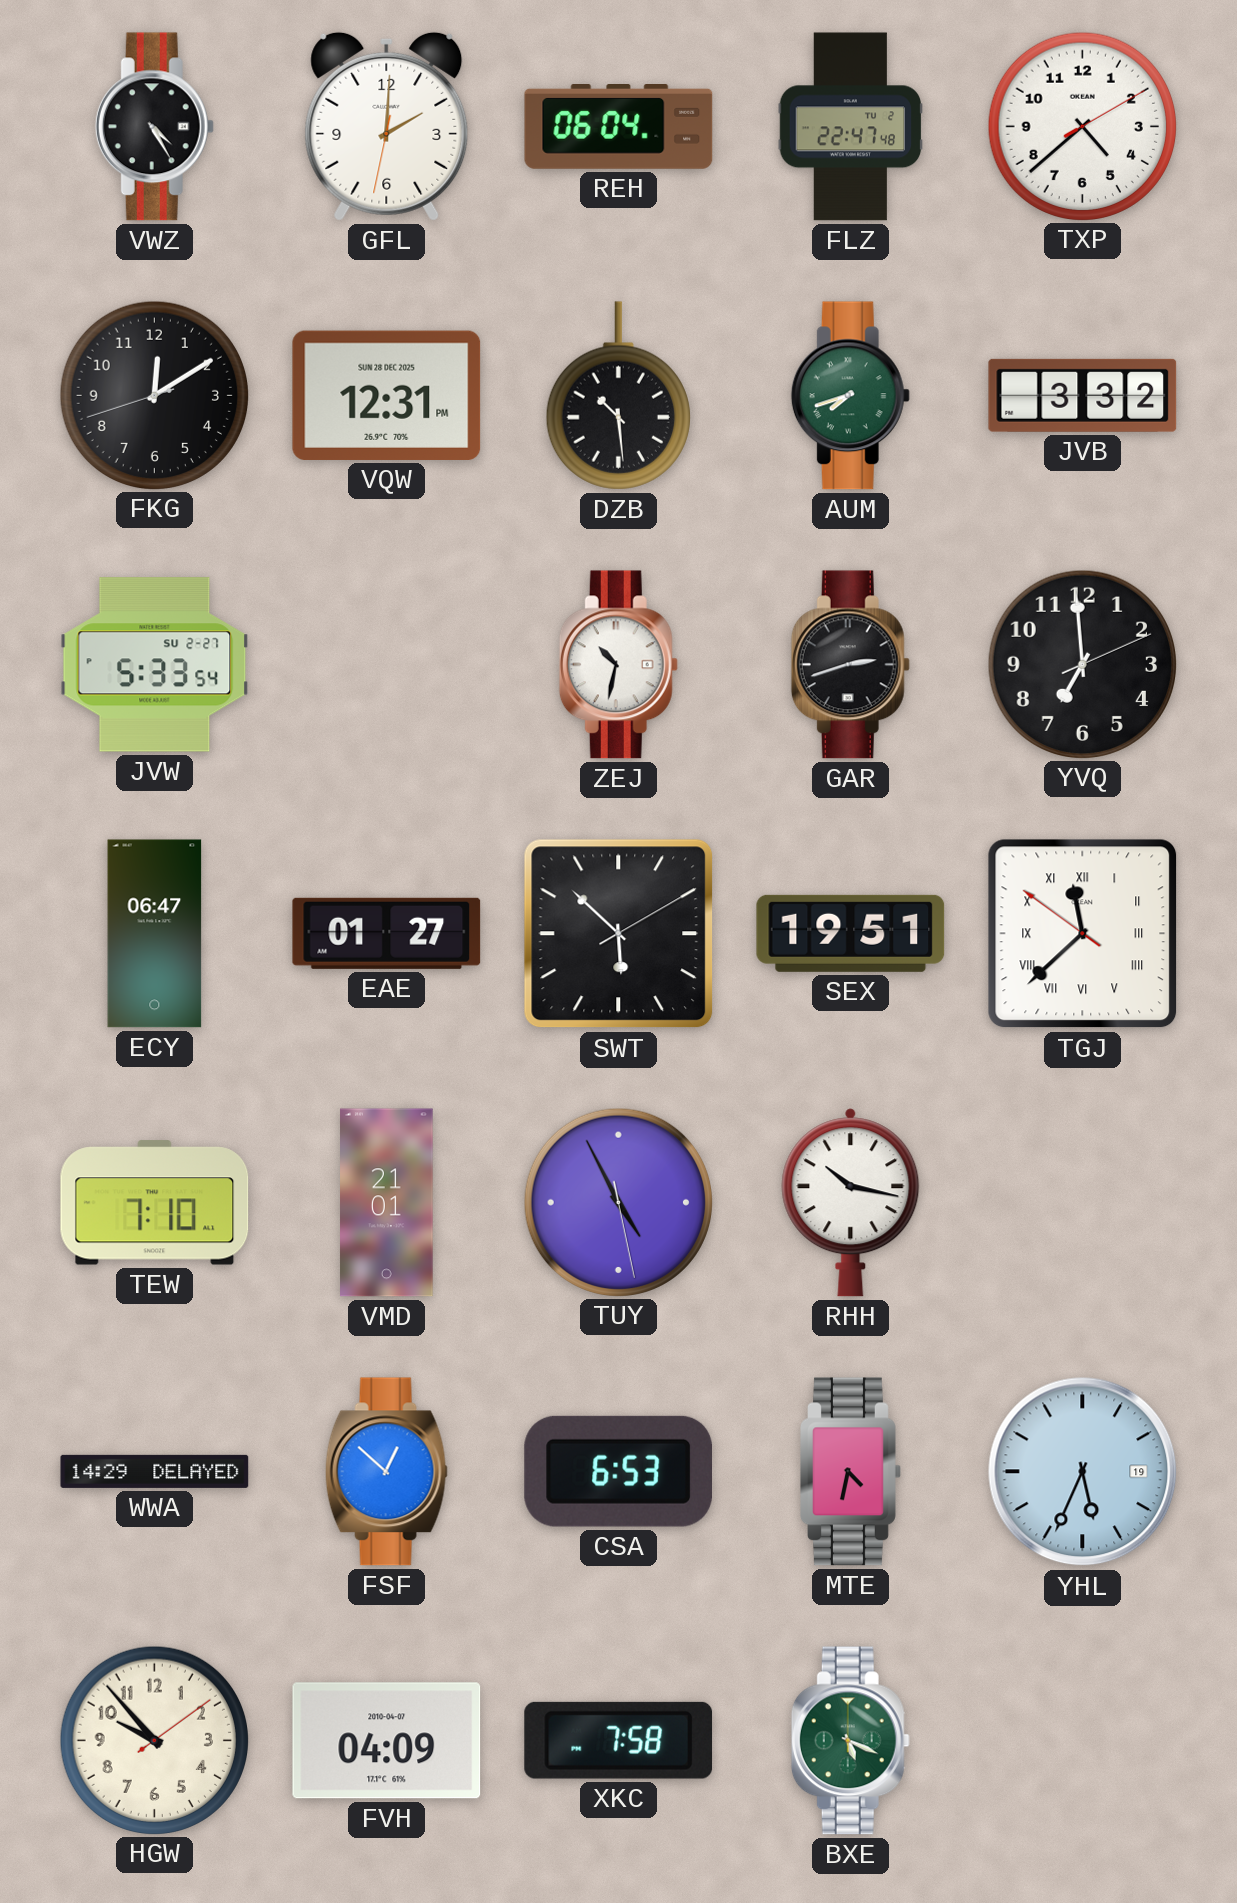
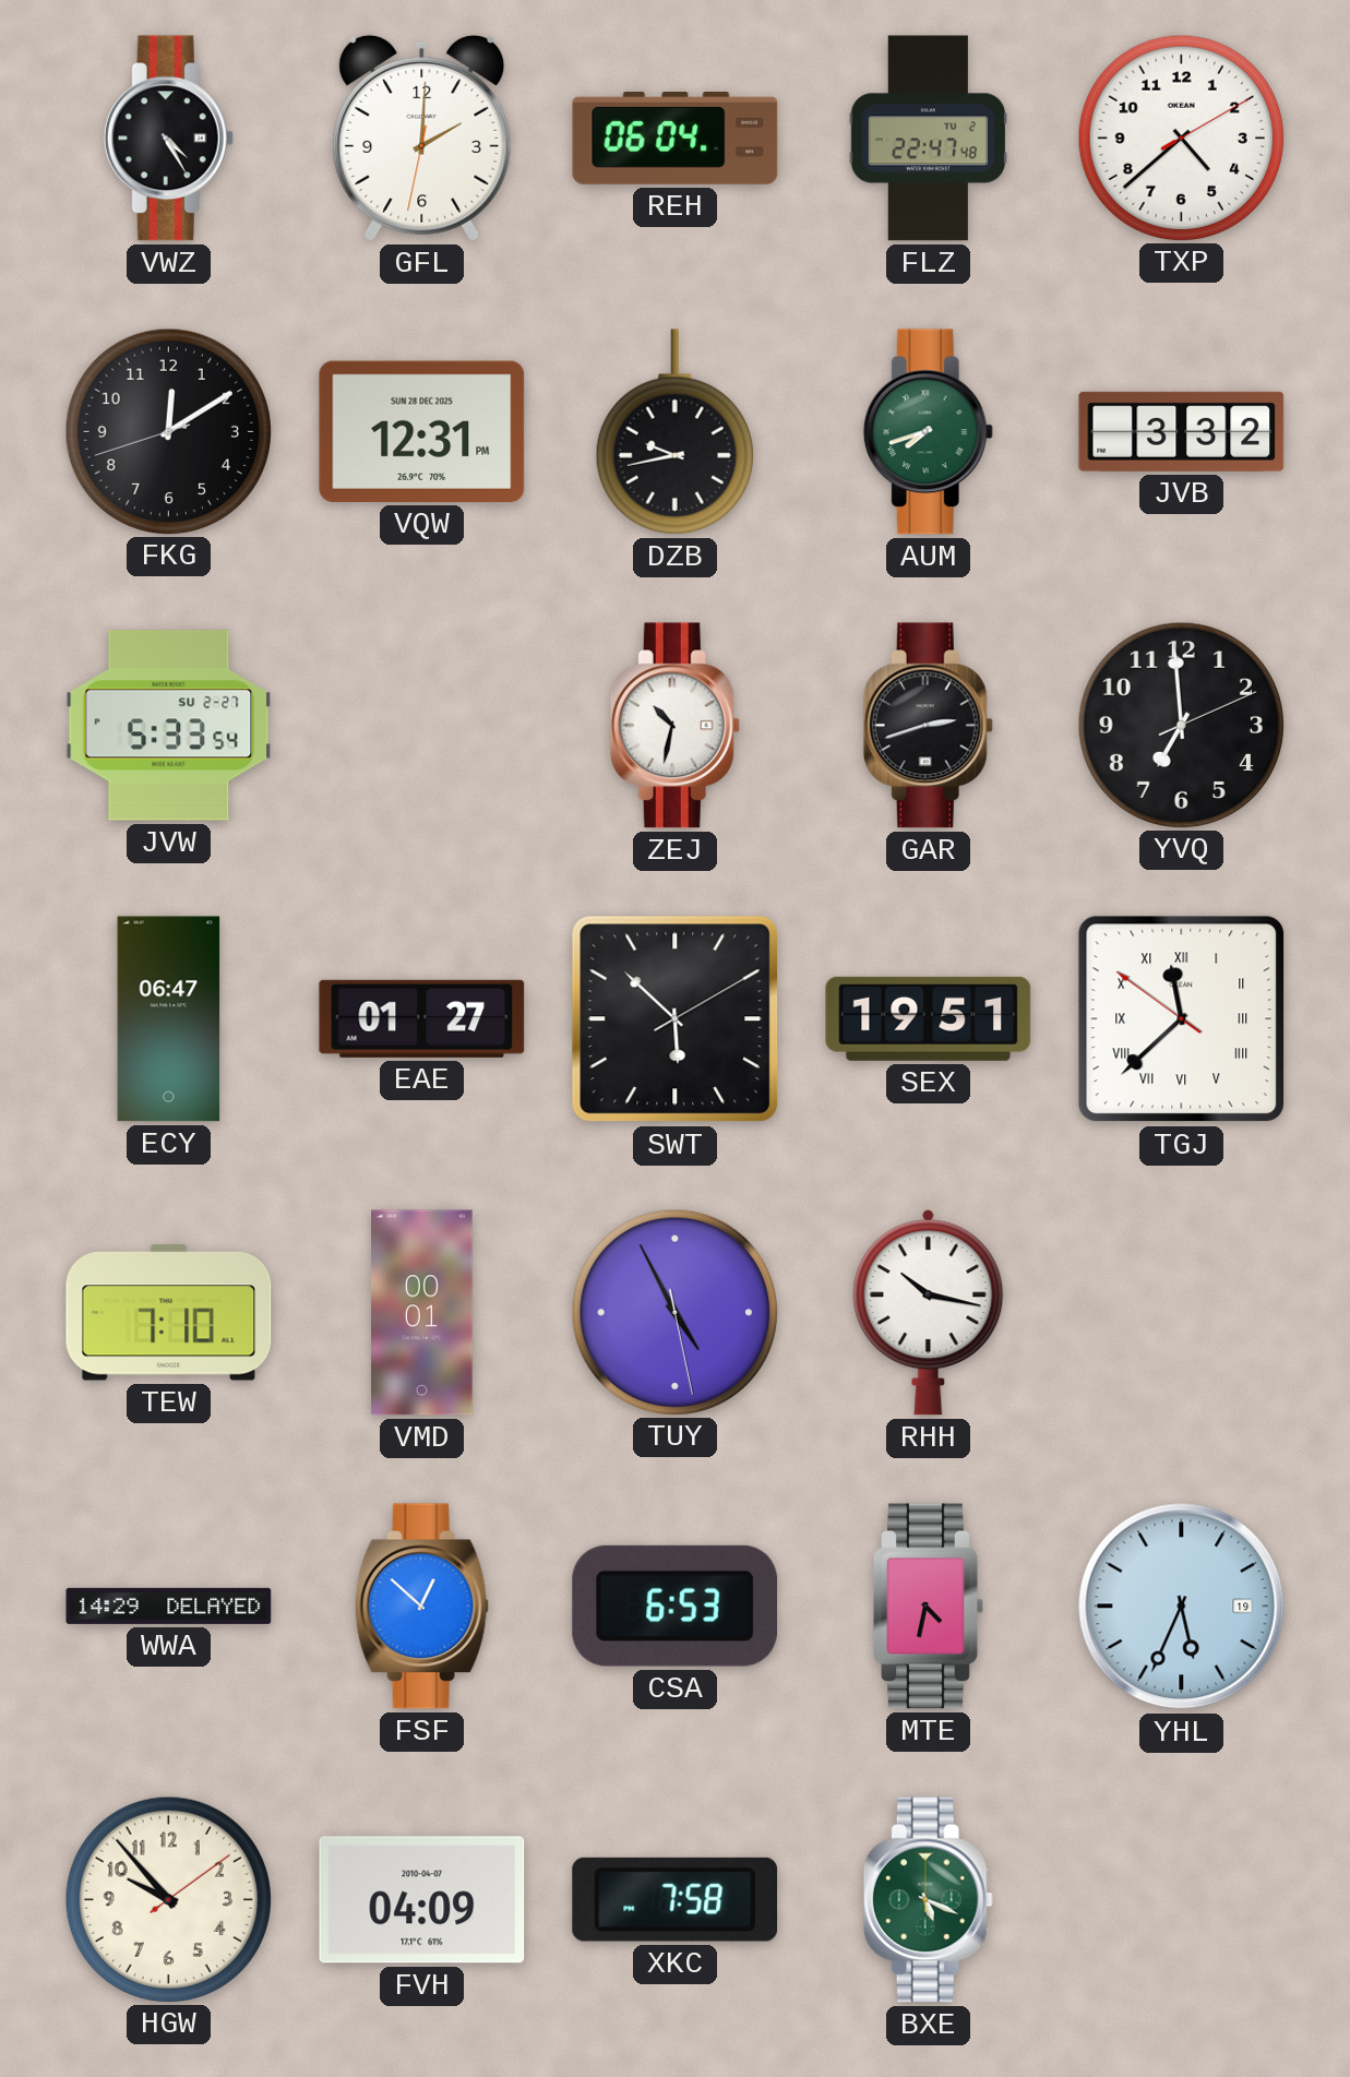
DZB: 10:29 -> 9:43 (674, 432)
VMD: 21:01 -> 00:01 (422, 1313)
